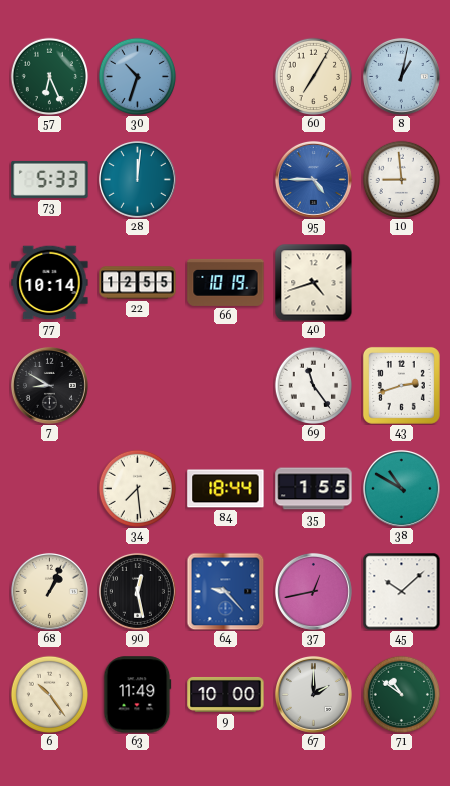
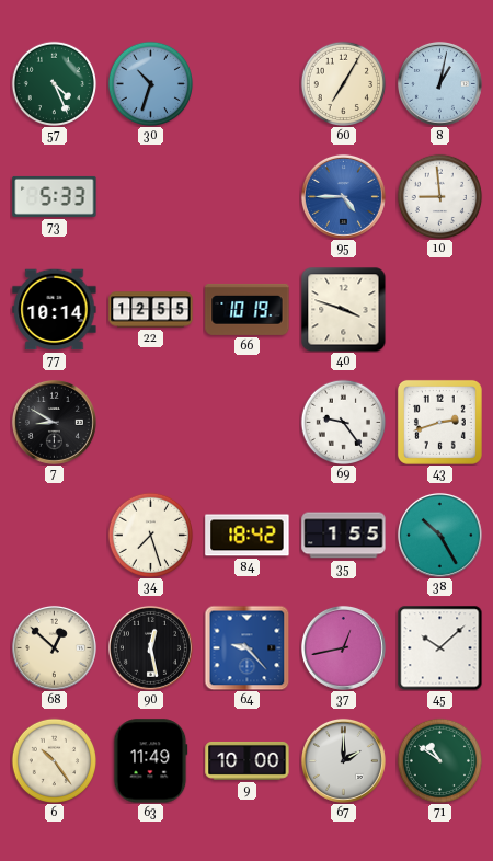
57: 6:26 -> 4:26 (54, 83)
28: 12:01 -> none (137, 179)
40: 4:42 -> 3:48 (343, 309)
69: 11:24 -> 9:24 (343, 422)
34: 7:29 -> 7:27 (150, 535)
84: 18:44 -> 18:42 (248, 536)
38: 10:50 -> 10:25 (439, 535)
68: 1:04 -> 12:52 (54, 647)
